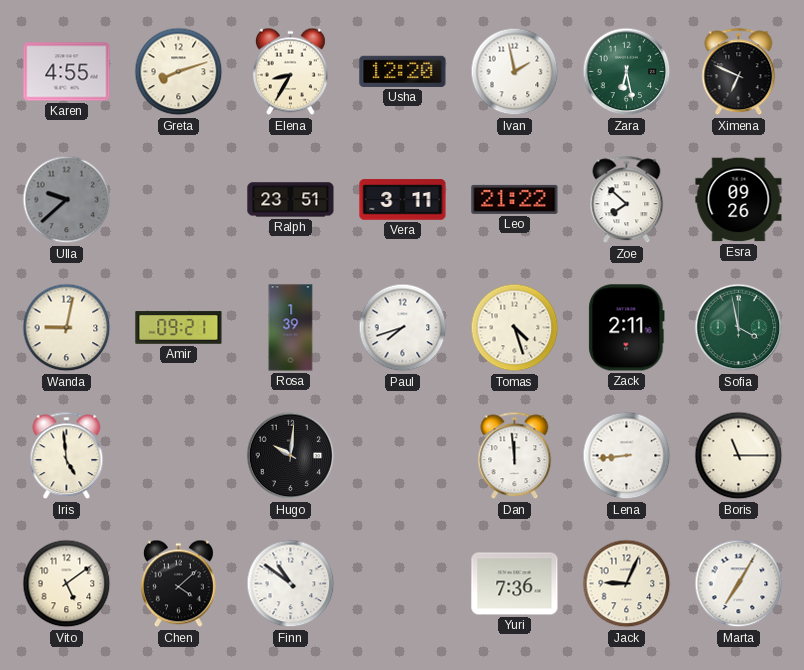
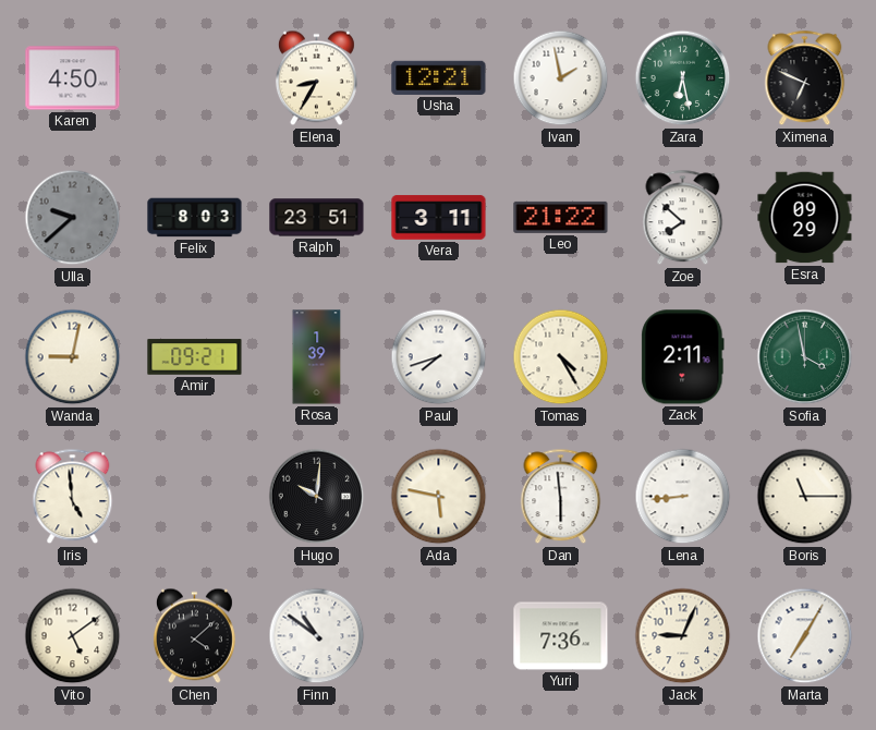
Karen: 4:55 -> 4:50 (73, 78)
Greta: 8:12 -> none (179, 72)
Usha: 12:20 -> 12:21 (439, 77)
Felix: none -> 8:03 (195, 218)
Esra: 09:26 -> 09:29 (805, 218)
Tomas: 4:27 -> 4:25 (561, 357)
Ada: none -> 5:47 (439, 497)
Dan: 11:59 -> 5:59 (561, 497)
